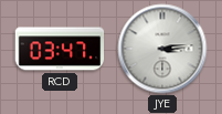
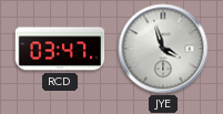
JYE: 3:14 -> 3:57 (163, 49)
